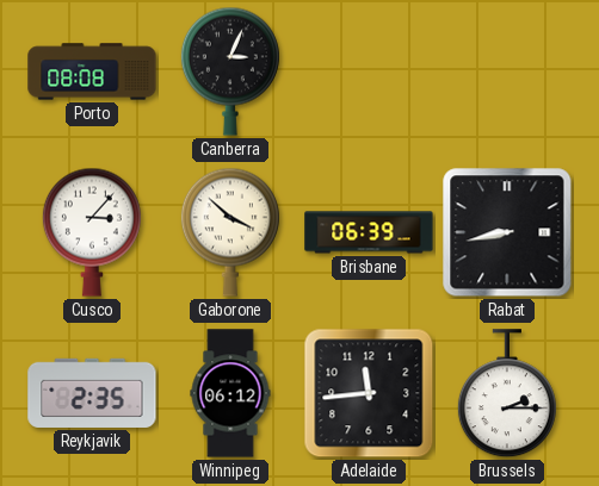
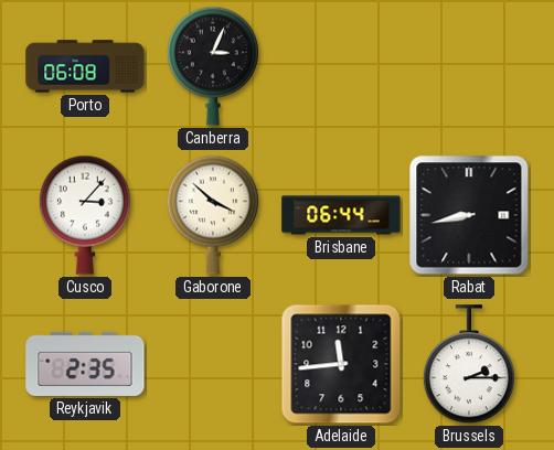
Porto: 08:08 -> 06:08 (85, 66)
Brisbane: 06:39 -> 06:44 (341, 215)
Winnipeg: 06:12 -> none (230, 393)
